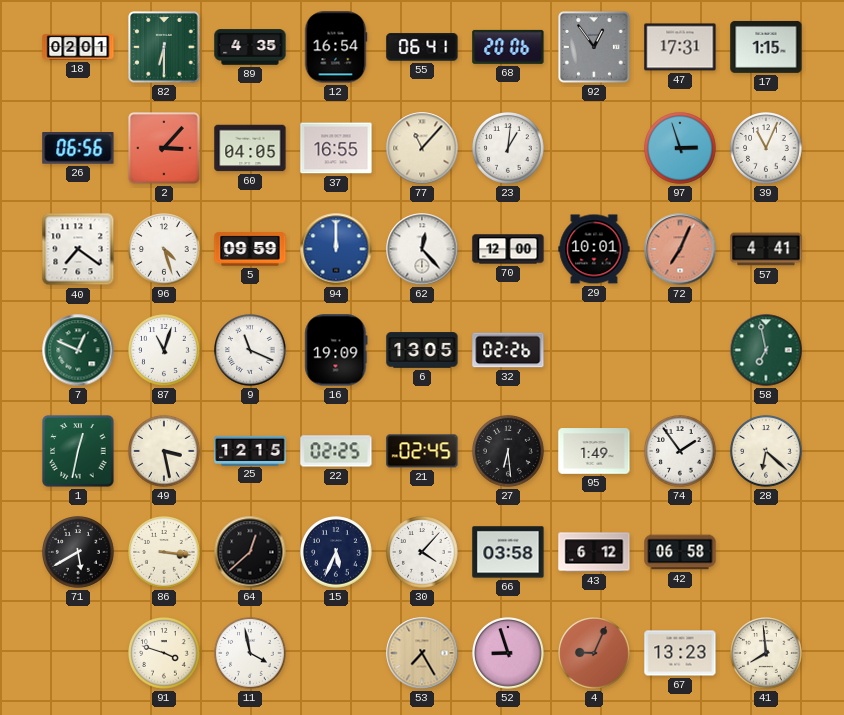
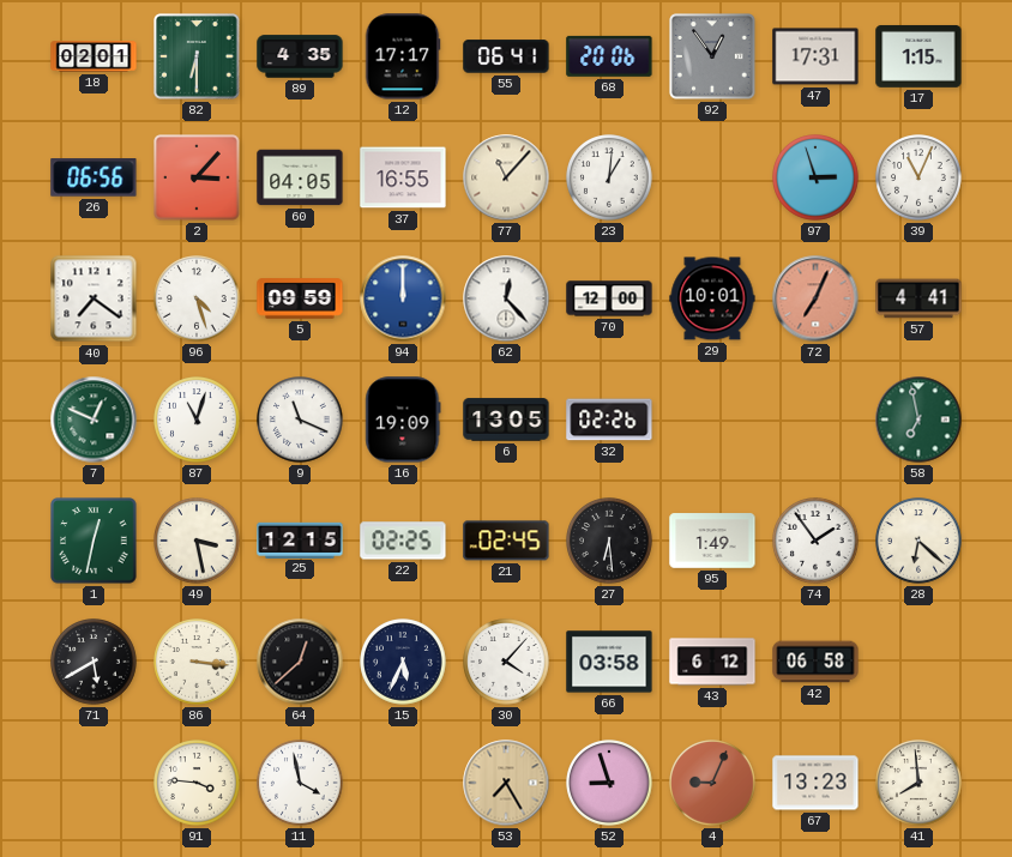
12: 16:54 -> 17:17 (403, 56)
91: 3:48 -> 3:46 (197, 783)
